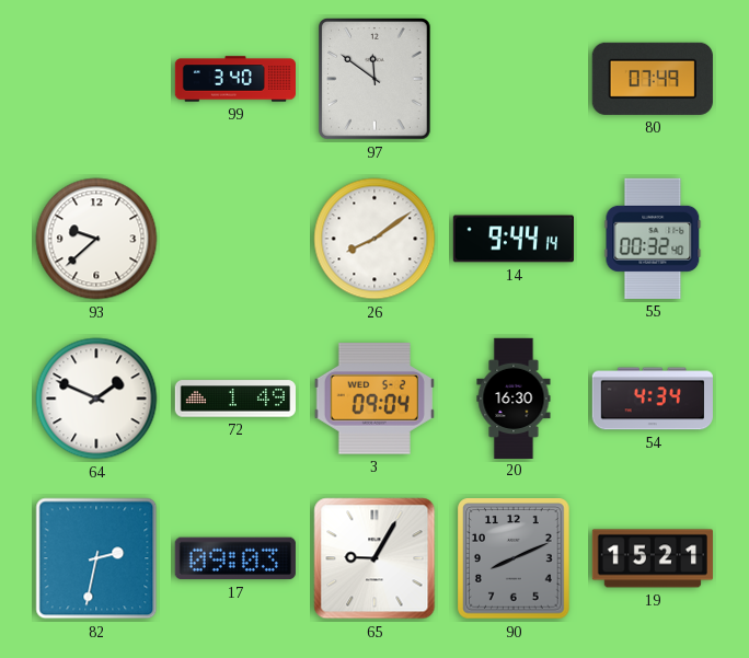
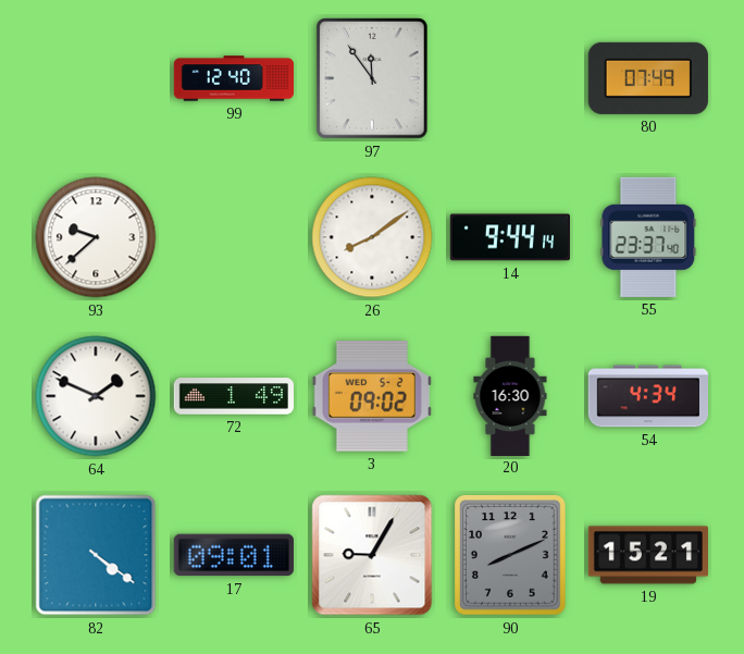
99: 3:40 -> 12:40 (233, 78)
97: 11:51 -> 11:54 (373, 79)
55: 00:32 -> 23:37 (648, 237)
3: 09:04 -> 09:02 (372, 396)
82: 2:32 -> 4:21 (96, 555)
17: 09:03 -> 09:01 (234, 555)
